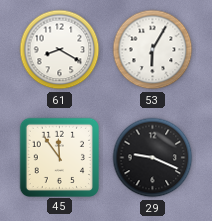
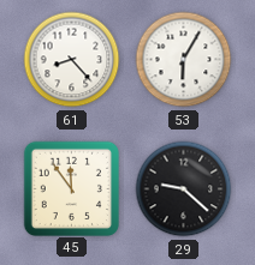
61: 8:20 -> 8:23 (72, 60)
29: 9:19 -> 9:22 (184, 189)
